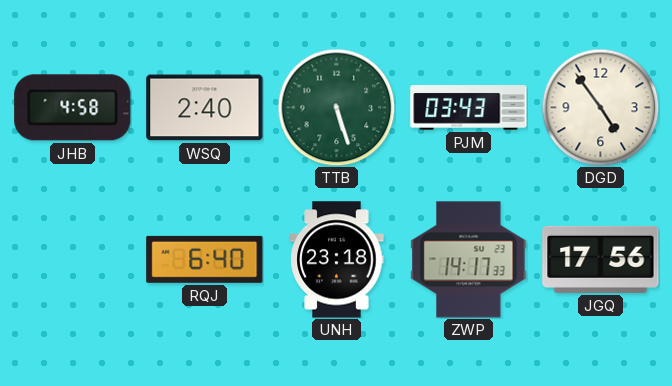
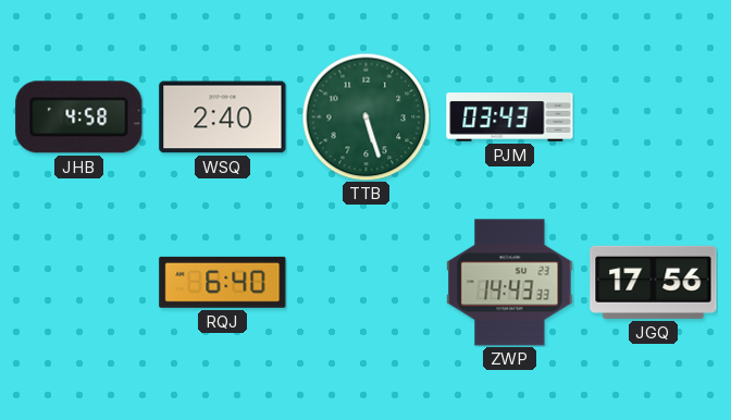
DGD: 4:54 -> none (600, 107)
UNH: 23:18 -> none (337, 260)
ZWP: 14:17 -> 14:43 (510, 283)
